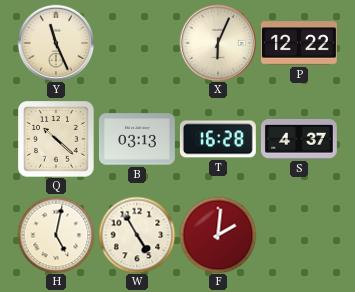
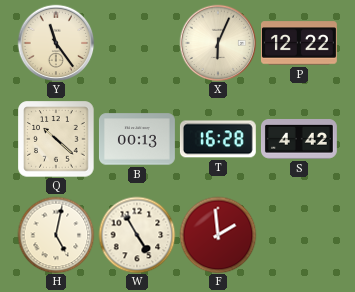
Y: 11:26 -> 11:24 (56, 43)
B: 03:13 -> 00:13 (137, 139)
S: 4:37 -> 4:42 (299, 140)
F: 2:01 -> 1:59 (218, 235)
